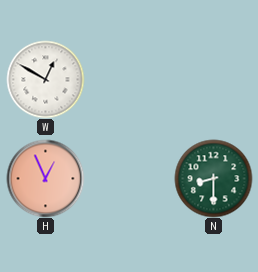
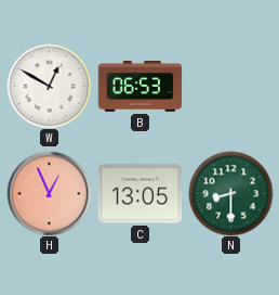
B: none -> 06:53 (139, 87)
C: none -> 13:05 (139, 194)
